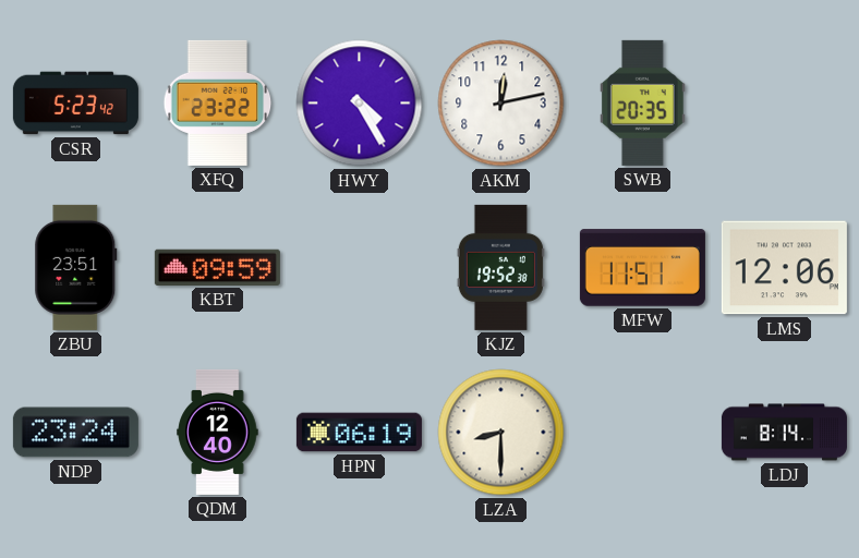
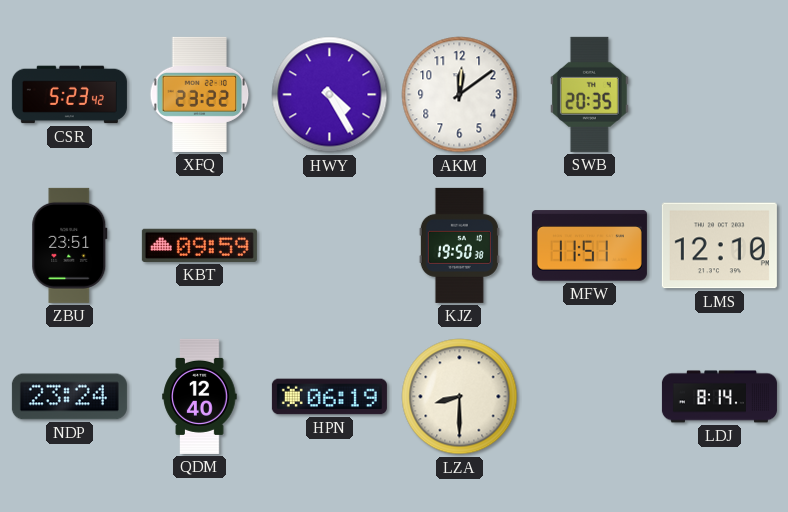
AKM: 12:13 -> 12:09 (460, 95)
KJZ: 19:52 -> 19:50 (459, 245)
LMS: 12:06 -> 12:10 (719, 246)
